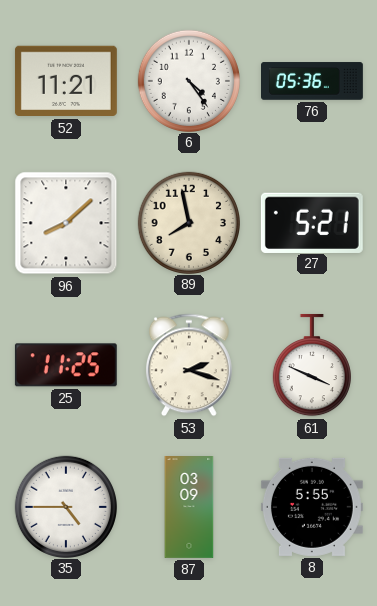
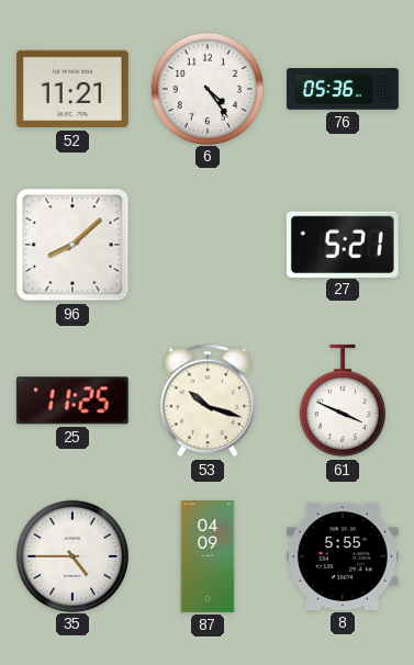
89: 7:58 -> none (188, 222)
53: 2:18 -> 10:18 (208, 401)
87: 03:09 -> 04:09 (208, 557)
